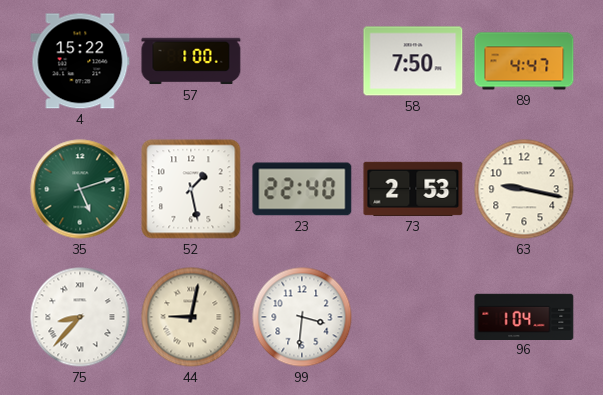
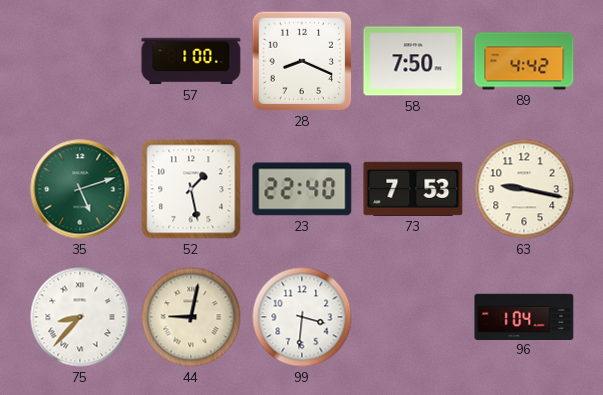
4: 15:22 -> none (80, 61)
28: none -> 8:19 (302, 61)
89: 4:47 -> 4:42 (524, 61)
73: 2:53 -> 7:53 (413, 189)
